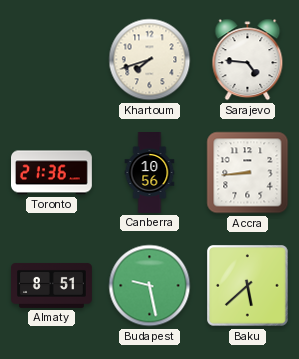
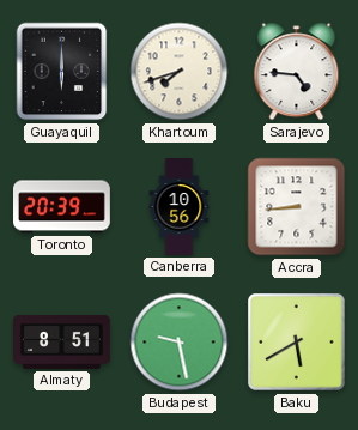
Guayaquil: none -> 6:00 (62, 72)
Toronto: 21:36 -> 20:39 (62, 207)
Baku: 5:38 -> 5:40 (297, 343)
